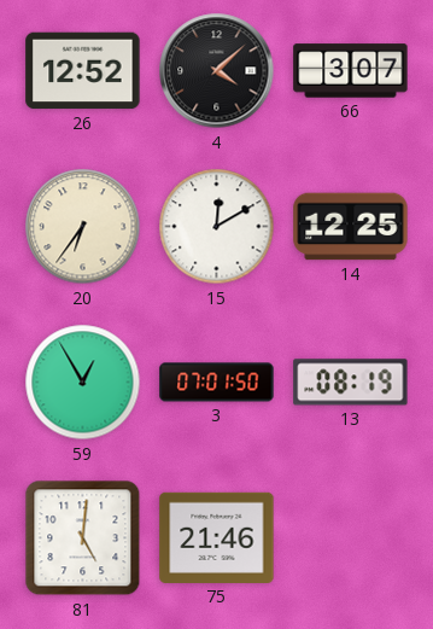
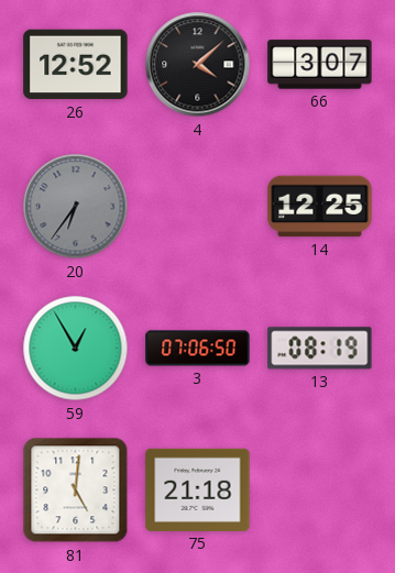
20 dial: cream -> grey (76, 207)
15: 12:10 -> none (217, 227)
3: 07:01 -> 07:06 (198, 349)
75: 21:46 -> 21:18 (198, 489)
